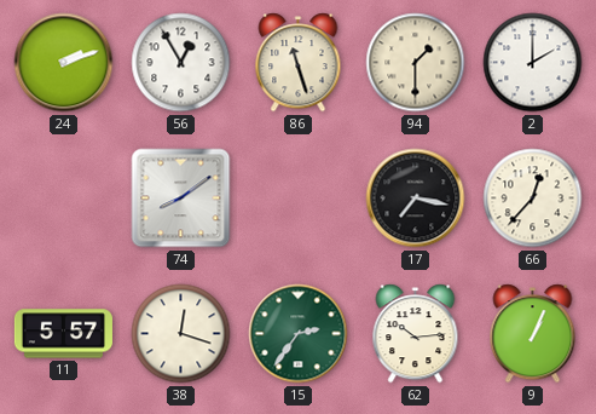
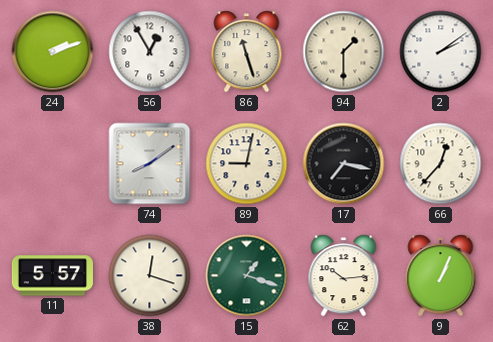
2: 2:00 -> 2:09 (441, 52)
89: none -> 9:02 (247, 164)
15: 2:36 -> 1:18 (247, 276)
